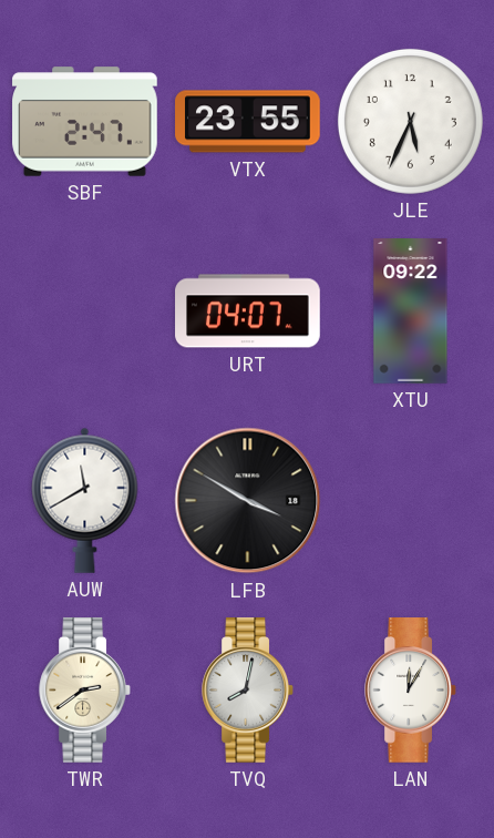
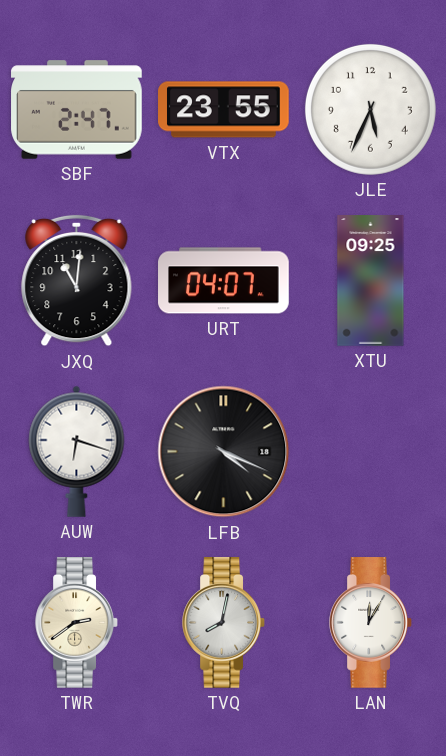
JXQ: none -> 11:01 (77, 281)
XTU: 09:22 -> 09:25 (371, 281)
AUW: 11:40 -> 6:18 (77, 451)
LFB: 3:50 -> 4:19 (224, 452)
